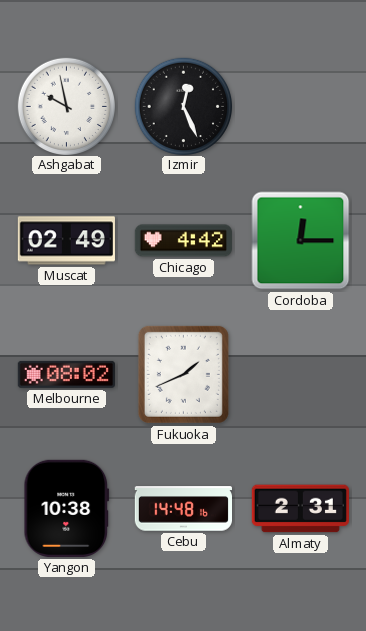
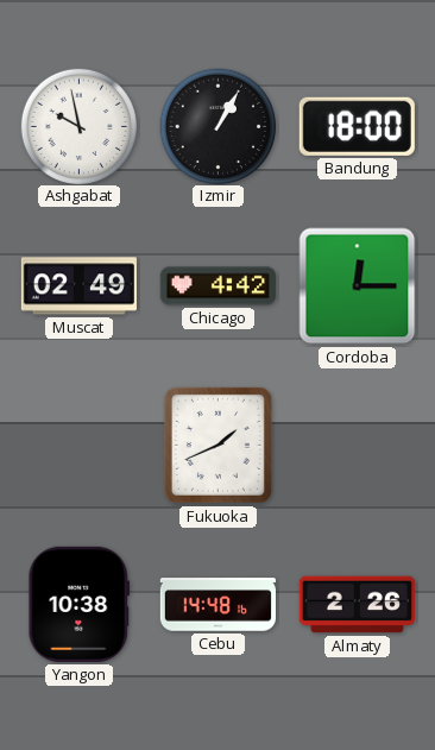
Izmir: 12:26 -> 1:05 (218, 126)
Bandung: none -> 18:00 (357, 126)
Melbourne: 08:02 -> none (66, 374)
Almaty: 2:31 -> 2:26 (357, 605)
